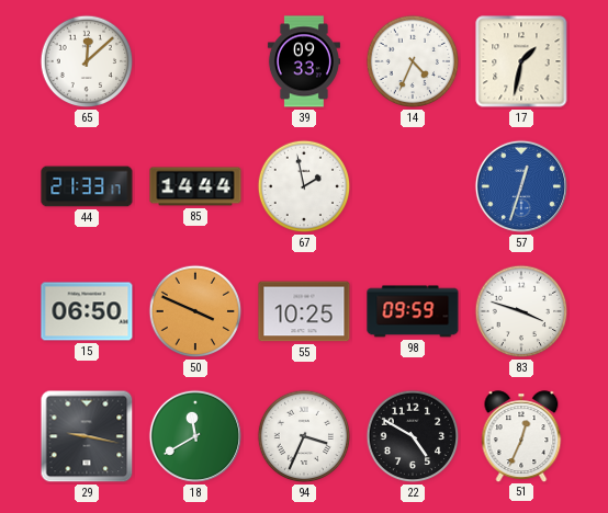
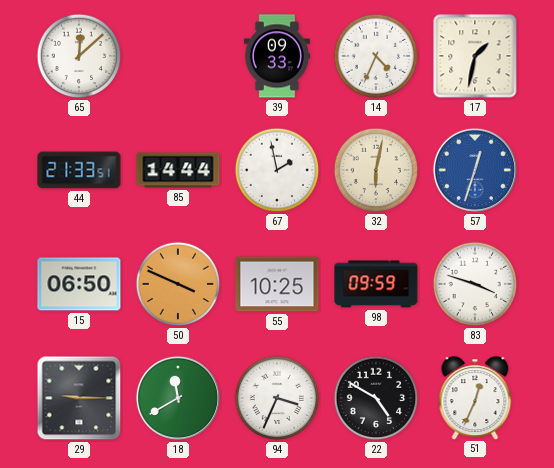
44: 21:33:17 -> 21:33:51 (79, 170)
32: none -> 6:02 (376, 170)
29: 9:17 -> 9:15 (79, 398)
